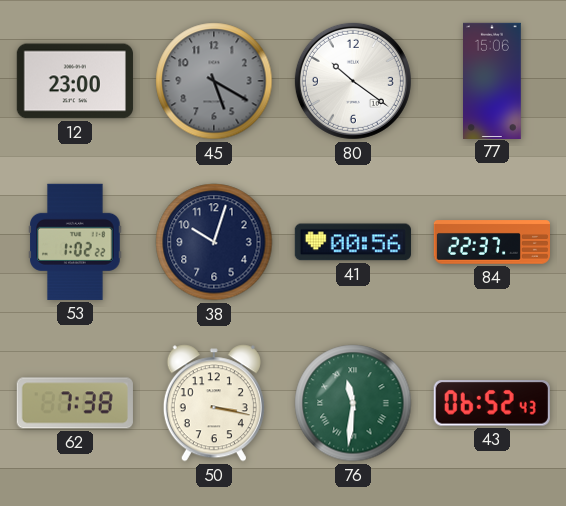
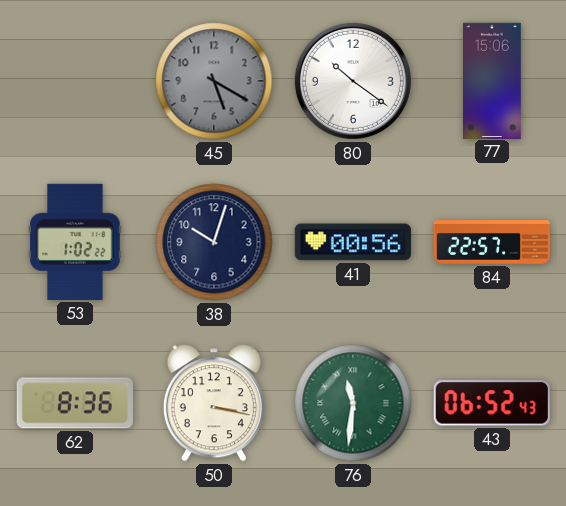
12: 23:00 -> none (75, 81)
84: 22:37 -> 22:57 (491, 242)
62: 7:38 -> 8:36 (75, 403)
